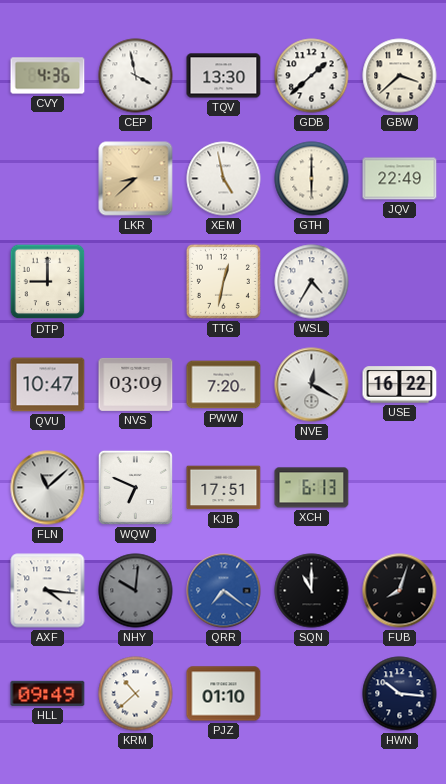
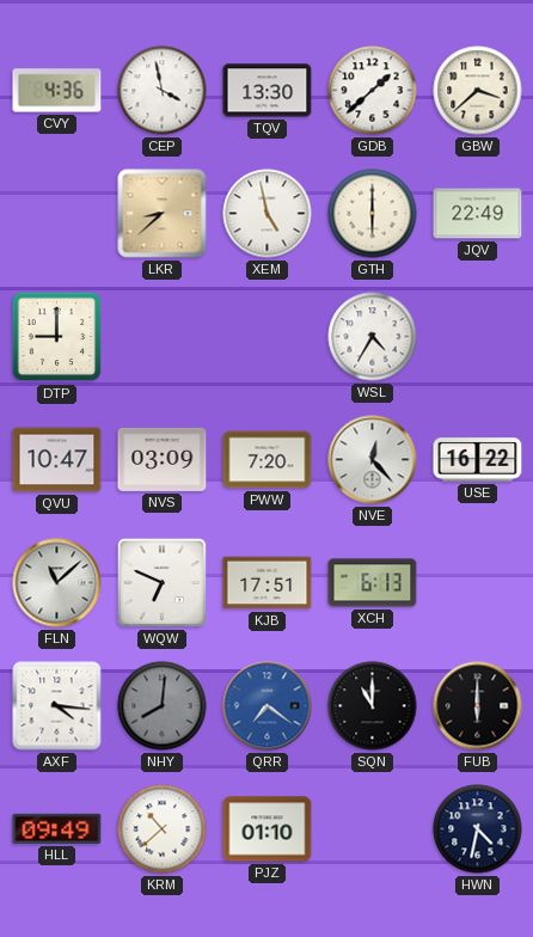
TTG: 12:32 -> none (223, 281)
NVE: 12:20 -> 12:23 (373, 460)
NHY: 10:01 -> 8:01 (163, 706)
FUB: 8:03 -> 6:00 (478, 706)
HWN: 10:16 -> 4:32 (478, 829)
